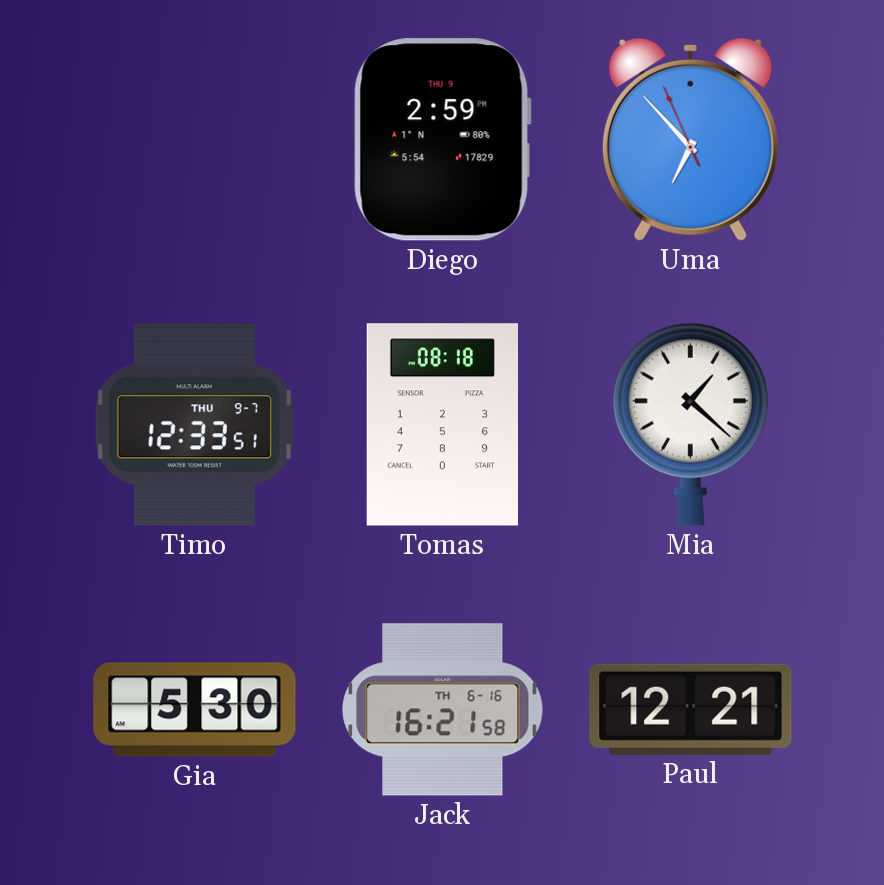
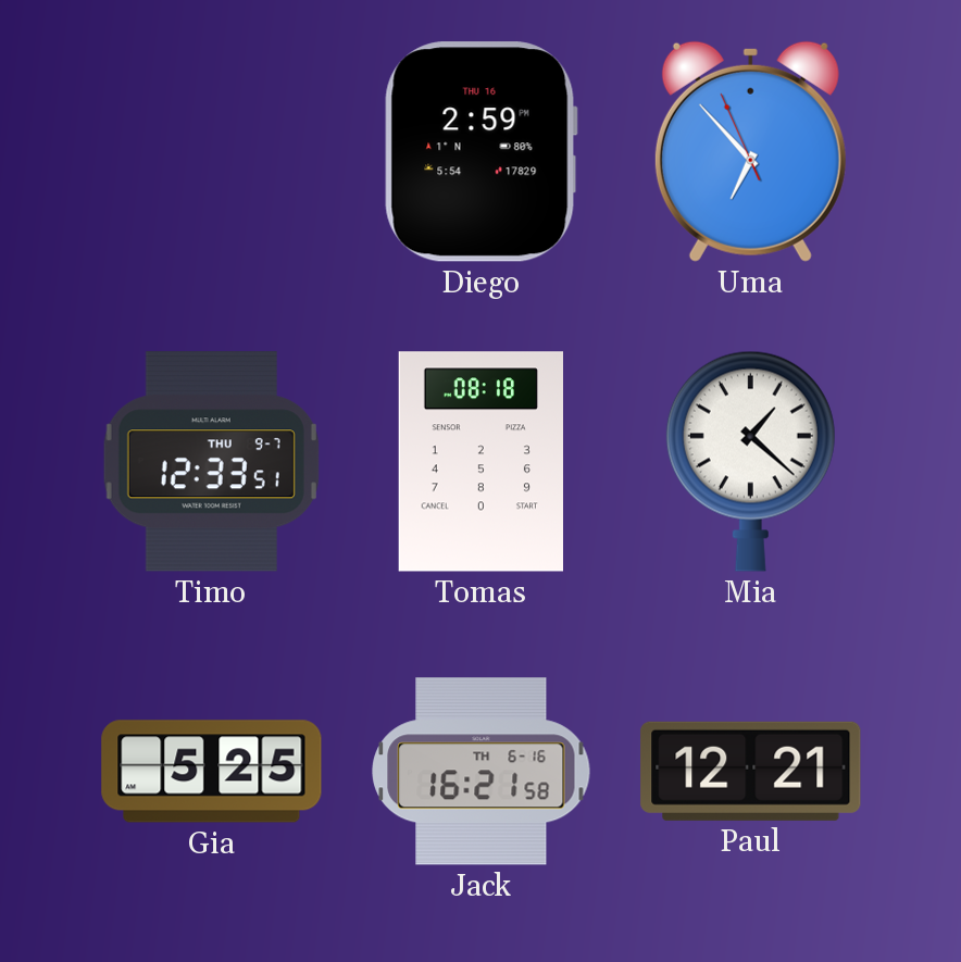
Diego date: THU 9 -> THU 16 (480, 152)
Gia: 5:30 -> 5:25 (212, 772)
